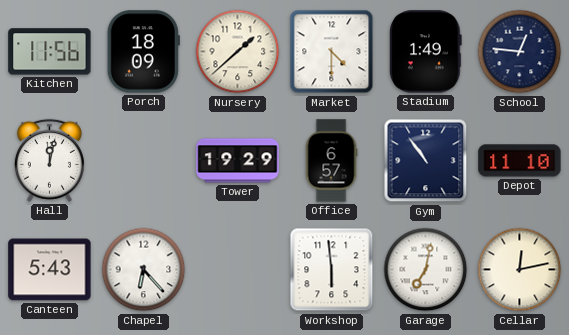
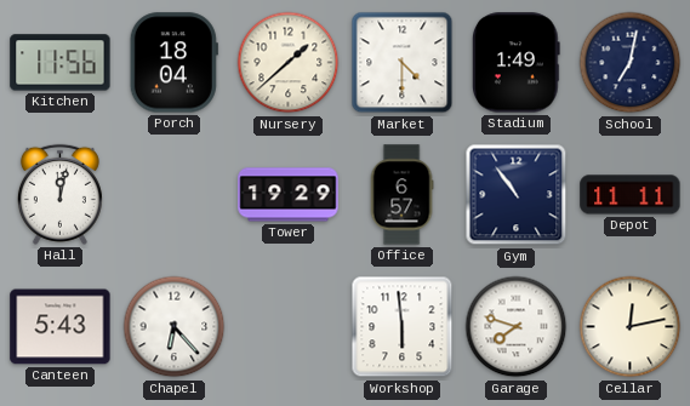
Porch: 18:09 -> 18:04 (173, 63)
School: 12:46 -> 7:02 (631, 63)
Depot: 11:10 -> 11:11 (631, 195)
Garage: 7:02 -> 7:48 (517, 327)
